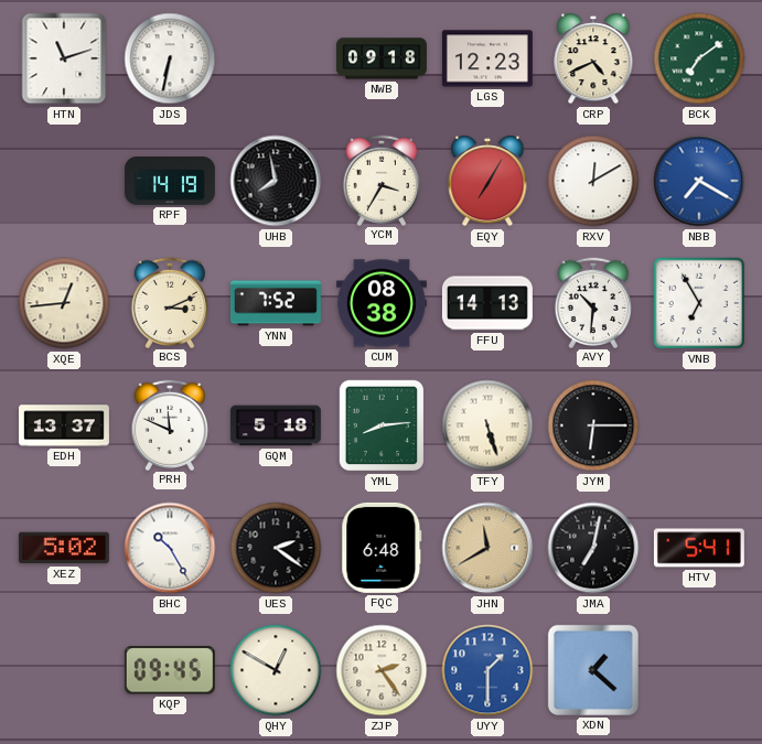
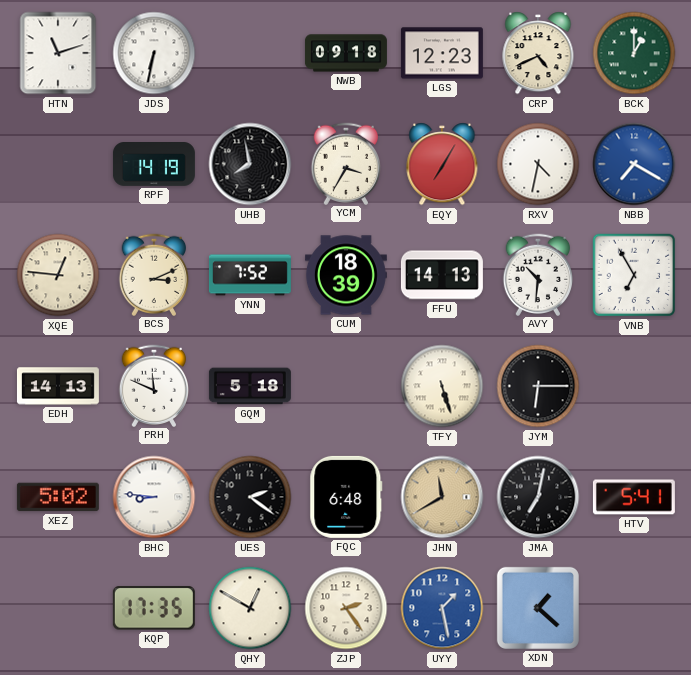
BCK: 7:09 -> 1:00 (634, 53)
RXV: 12:10 -> 4:32 (538, 164)
XQE: 12:44 -> 12:46 (58, 275)
CUM: 08:38 -> 18:39 (346, 275)
EDH: 13:37 -> 14:13 (58, 386)
YML: 8:14 -> none (382, 425)
BHC: 10:25 -> 8:46 (154, 497)
KQP: 09:45 -> 17:35 (154, 608)
UYY: 1:30 -> 1:28 (442, 608)
